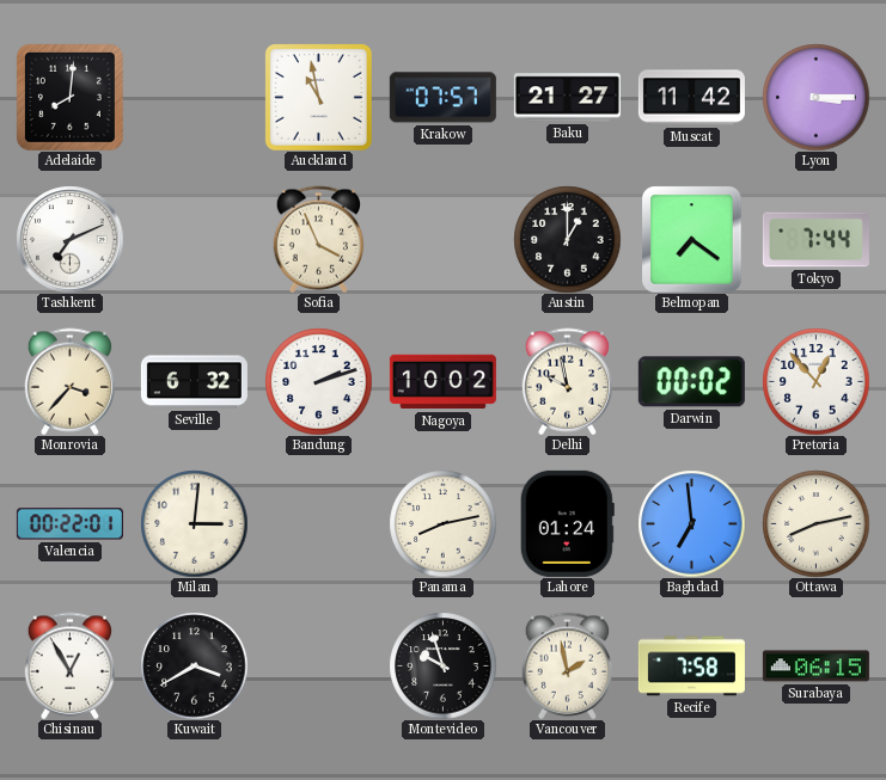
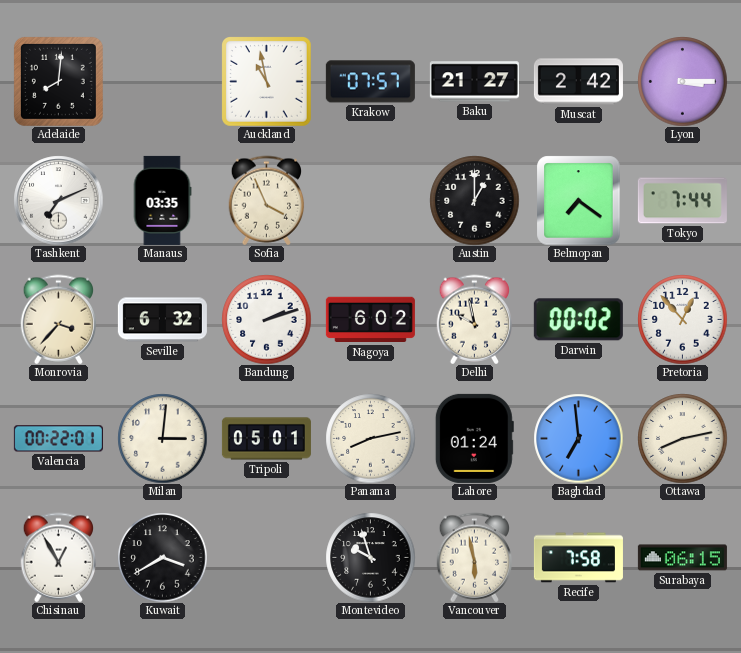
Muscat: 11:42 -> 2:42 (578, 82)
Manaus: none -> 03:35 (162, 200)
Nagoya: 10:02 -> 6:02 (370, 320)
Tripoli: none -> 05:01 (266, 439)
Vancouver: 1:58 -> 5:58 (475, 557)
